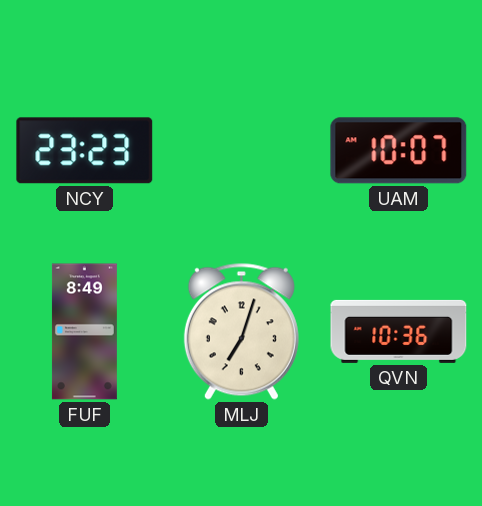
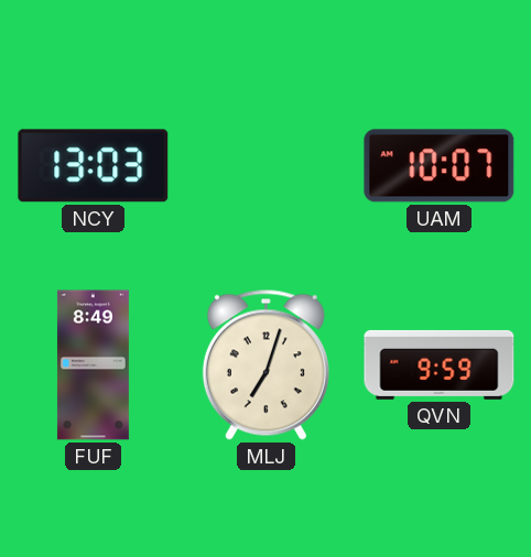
NCY: 23:23 -> 13:03 (94, 166)
QVN: 10:36 -> 9:59 (440, 364)
